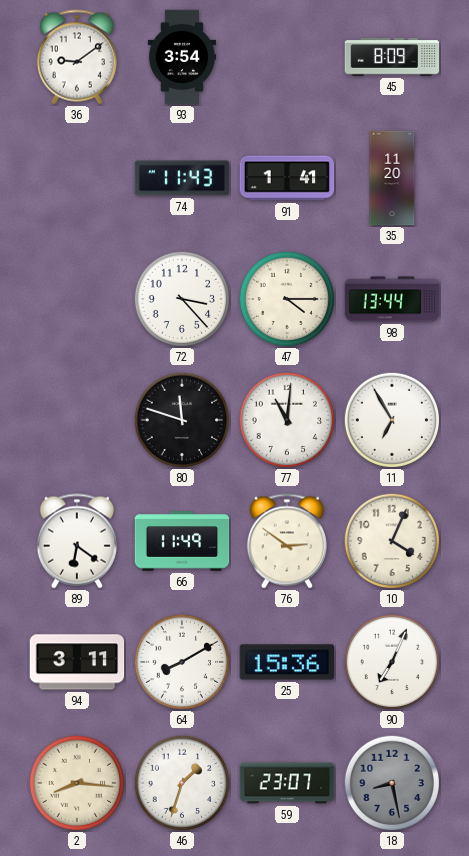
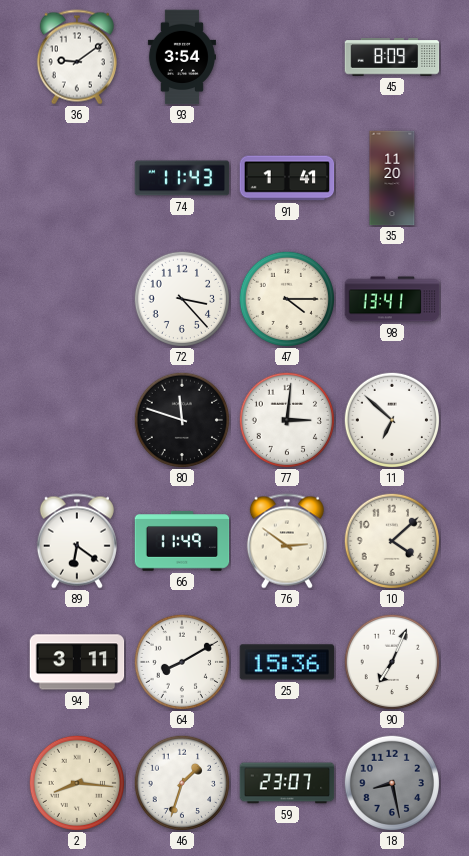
98: 13:44 -> 13:41 (392, 299)
77: 11:01 -> 3:01 (286, 419)
11: 6:55 -> 6:52 (391, 419)
10: 4:04 -> 4:08 (391, 540)
